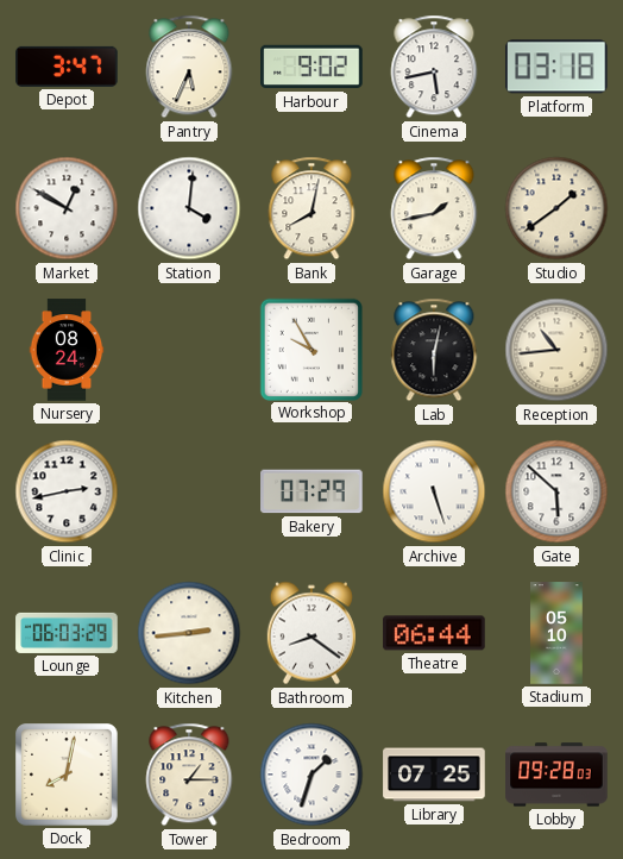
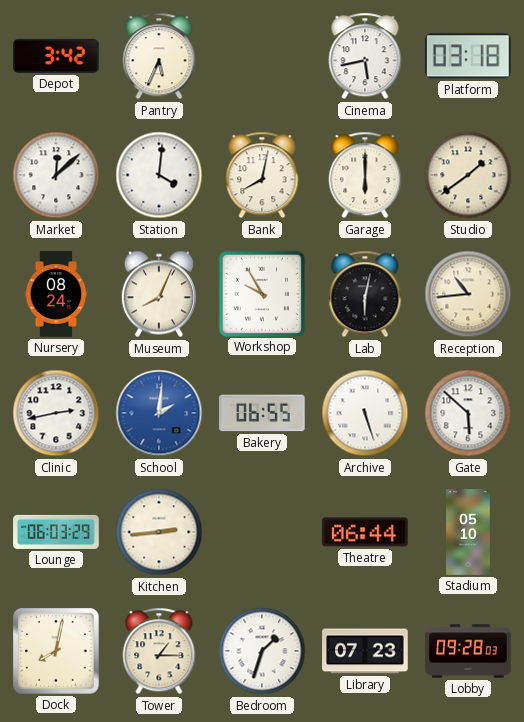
Depot: 3:47 -> 3:42 (56, 56)
Harbour: 9:02 -> none (311, 67)
Market: 12:50 -> 12:08 (56, 175)
Garage: 1:43 -> 6:00 (365, 175)
Museum: none -> 8:04 (159, 294)
School: none -> 2:01 (159, 413)
Bakery: 07:29 -> 06:55 (262, 413)
Bathroom: 8:21 -> none (311, 633)
Library: 07:25 -> 07:23 (365, 651)
